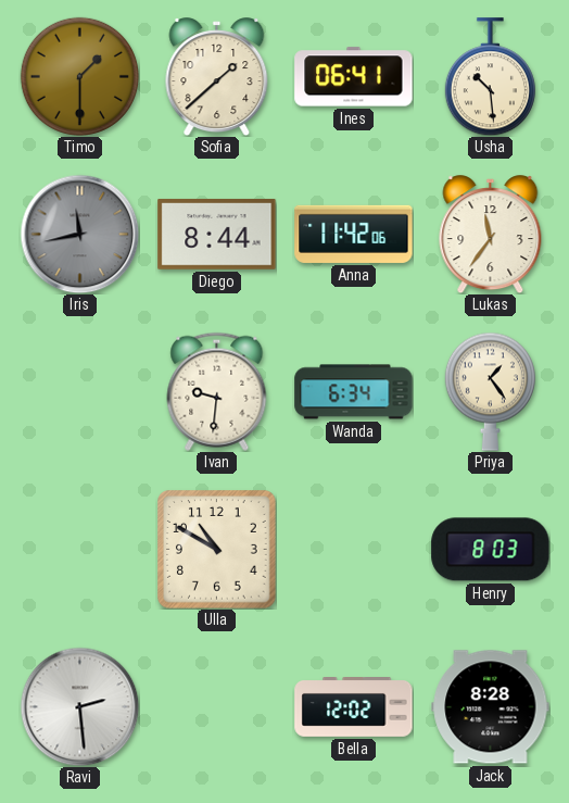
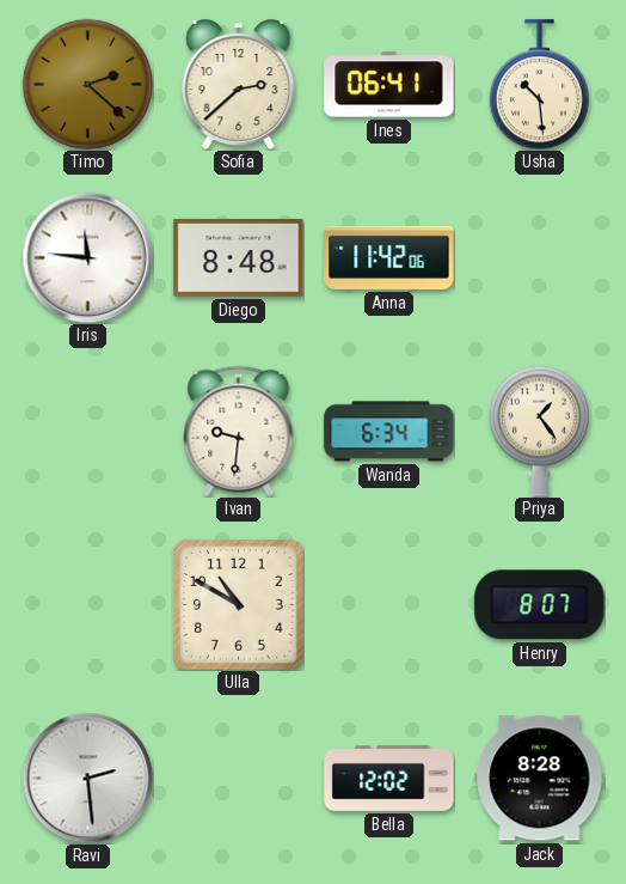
Timo: 1:30 -> 2:22 (87, 84)
Sofia: 1:38 -> 2:38 (239, 85)
Iris: 11:43 -> 11:46 (87, 257)
Iris dial: grey -> white (87, 257)
Diego: 8:44 -> 8:48 (239, 257)
Lukas: 11:36 -> none (491, 235)
Henry: 8:03 -> 8:07 (540, 605)
